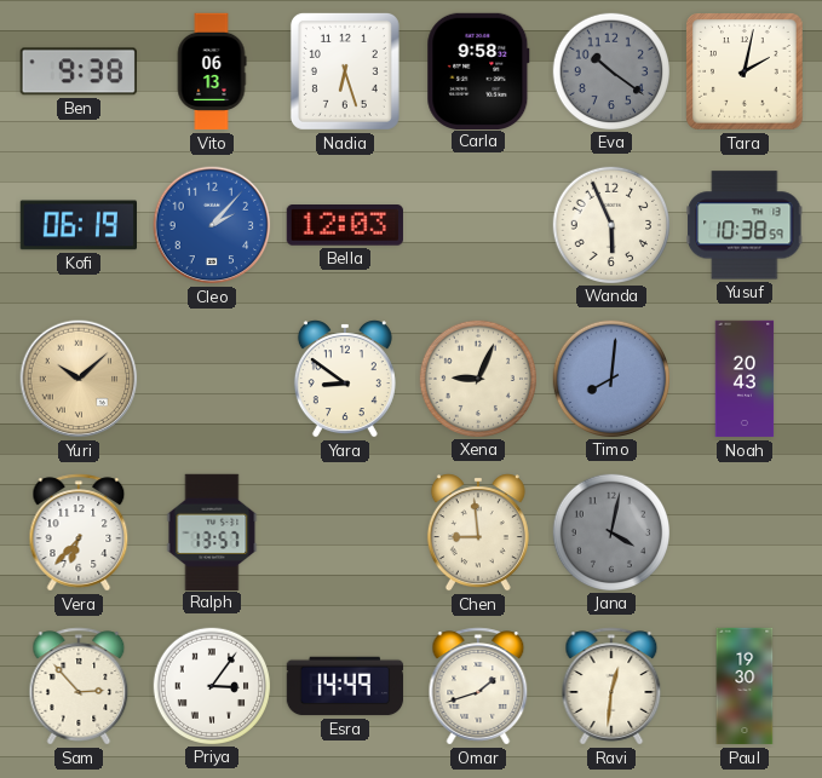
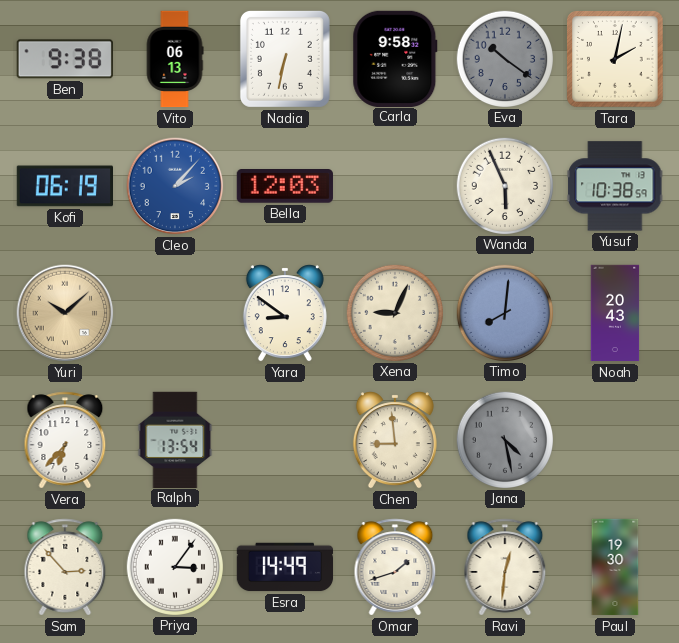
Nadia: 6:27 -> 6:32 (285, 59)
Ralph: 13:57 -> 13:54 (175, 439)
Jana: 4:02 -> 4:28 (504, 439)
